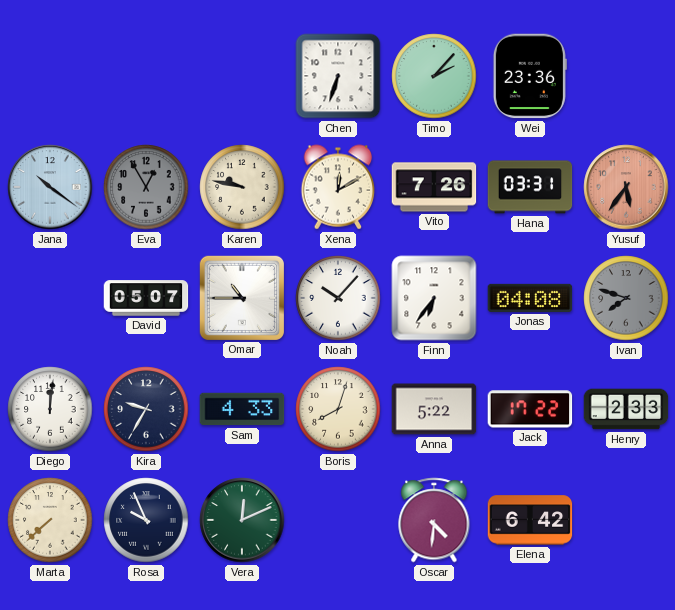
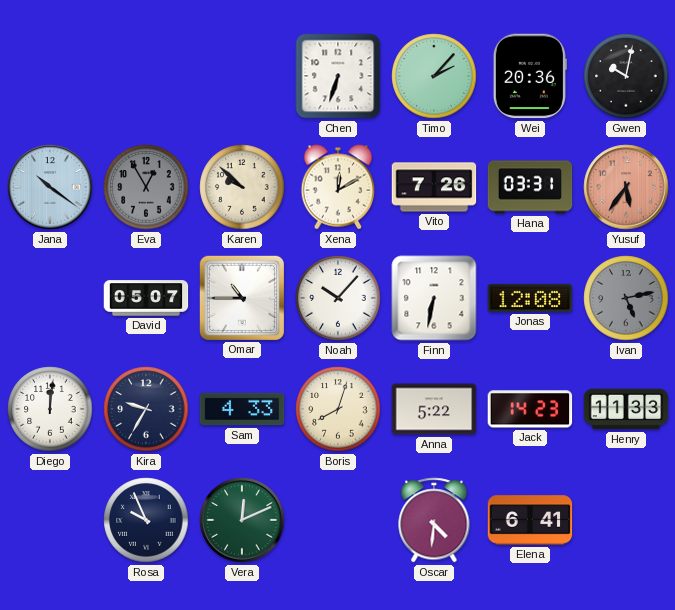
Wei: 23:36 -> 20:36 (530, 76)
Gwen: none -> 10:02 (626, 76)
Karen: 9:47 -> 9:52 (242, 187)
Finn: 6:36 -> 6:32 (434, 298)
Jonas: 04:08 -> 12:08 (530, 298)
Ivan: 7:48 -> 5:13 (626, 298)
Jack: 17:22 -> 14:23 (530, 409)
Henry: 2:33 -> 11:33 (626, 409)
Marta: 7:38 -> none (50, 520)
Elena: 6:42 -> 6:41 (530, 520)
